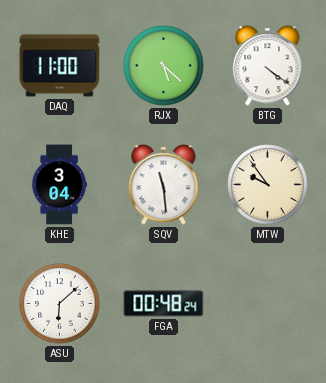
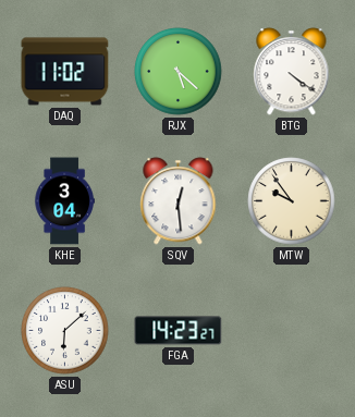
DAQ: 11:00 -> 11:02 (65, 72)
SQV: 11:29 -> 12:29 (179, 201)
FGA: 00:48 -> 14:23 (179, 331)
